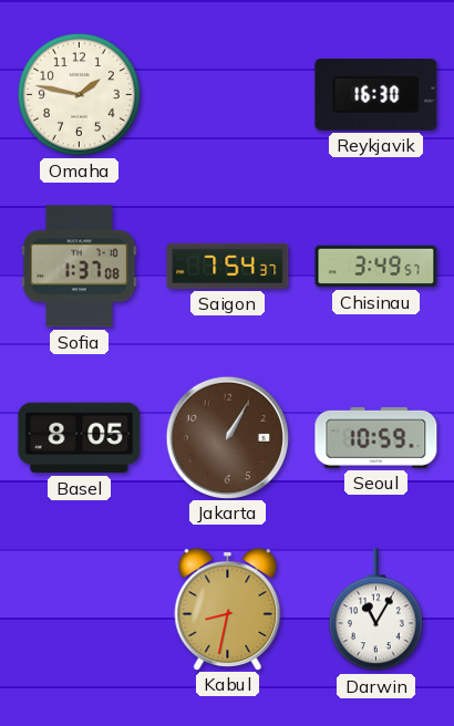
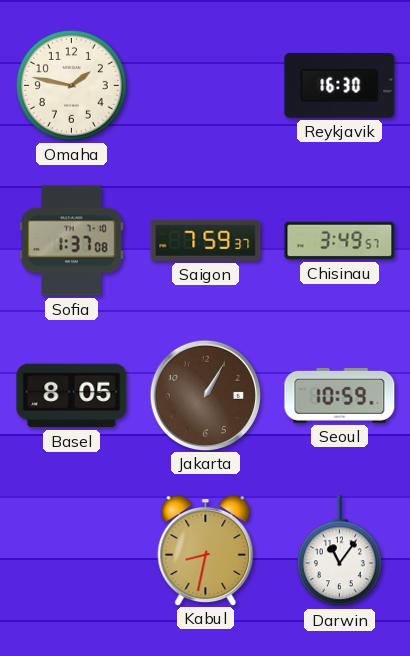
Saigon: 7:54 -> 7:59 (206, 240)
Darwin: 11:05 -> 11:06 (339, 551)
